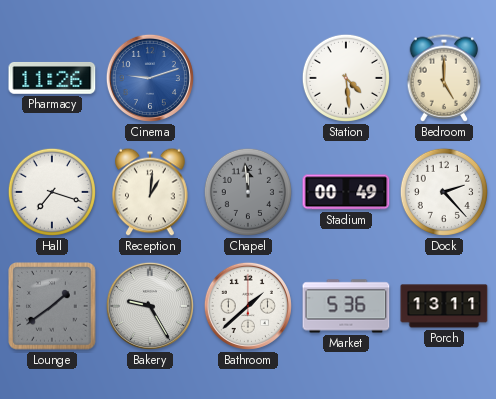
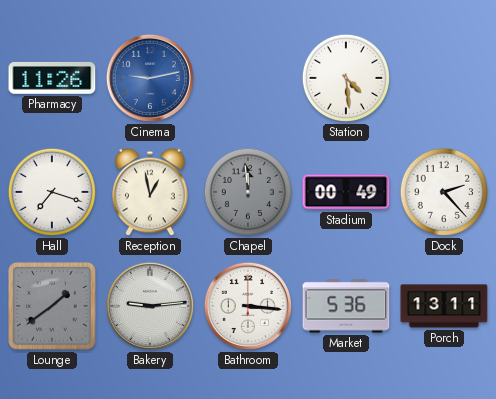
Cinema: 9:12 -> 9:13 (150, 78)
Bedroom: 5:00 -> none (444, 78)
Reception: 1:01 -> 12:58 (150, 192)
Bakery: 9:25 -> 9:14 (150, 306)
Bathroom: 1:38 -> 3:16 (248, 306)
